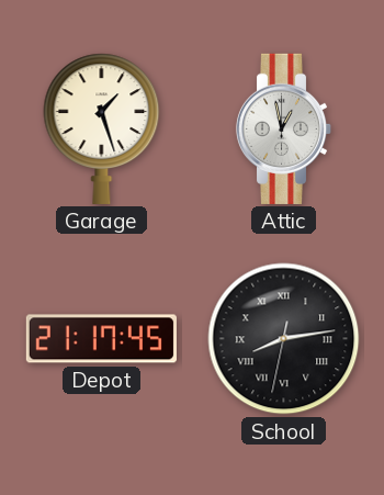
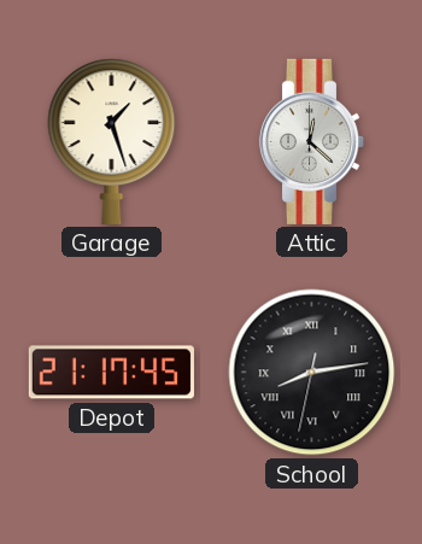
Attic: 12:58 -> 12:22 (312, 141)
